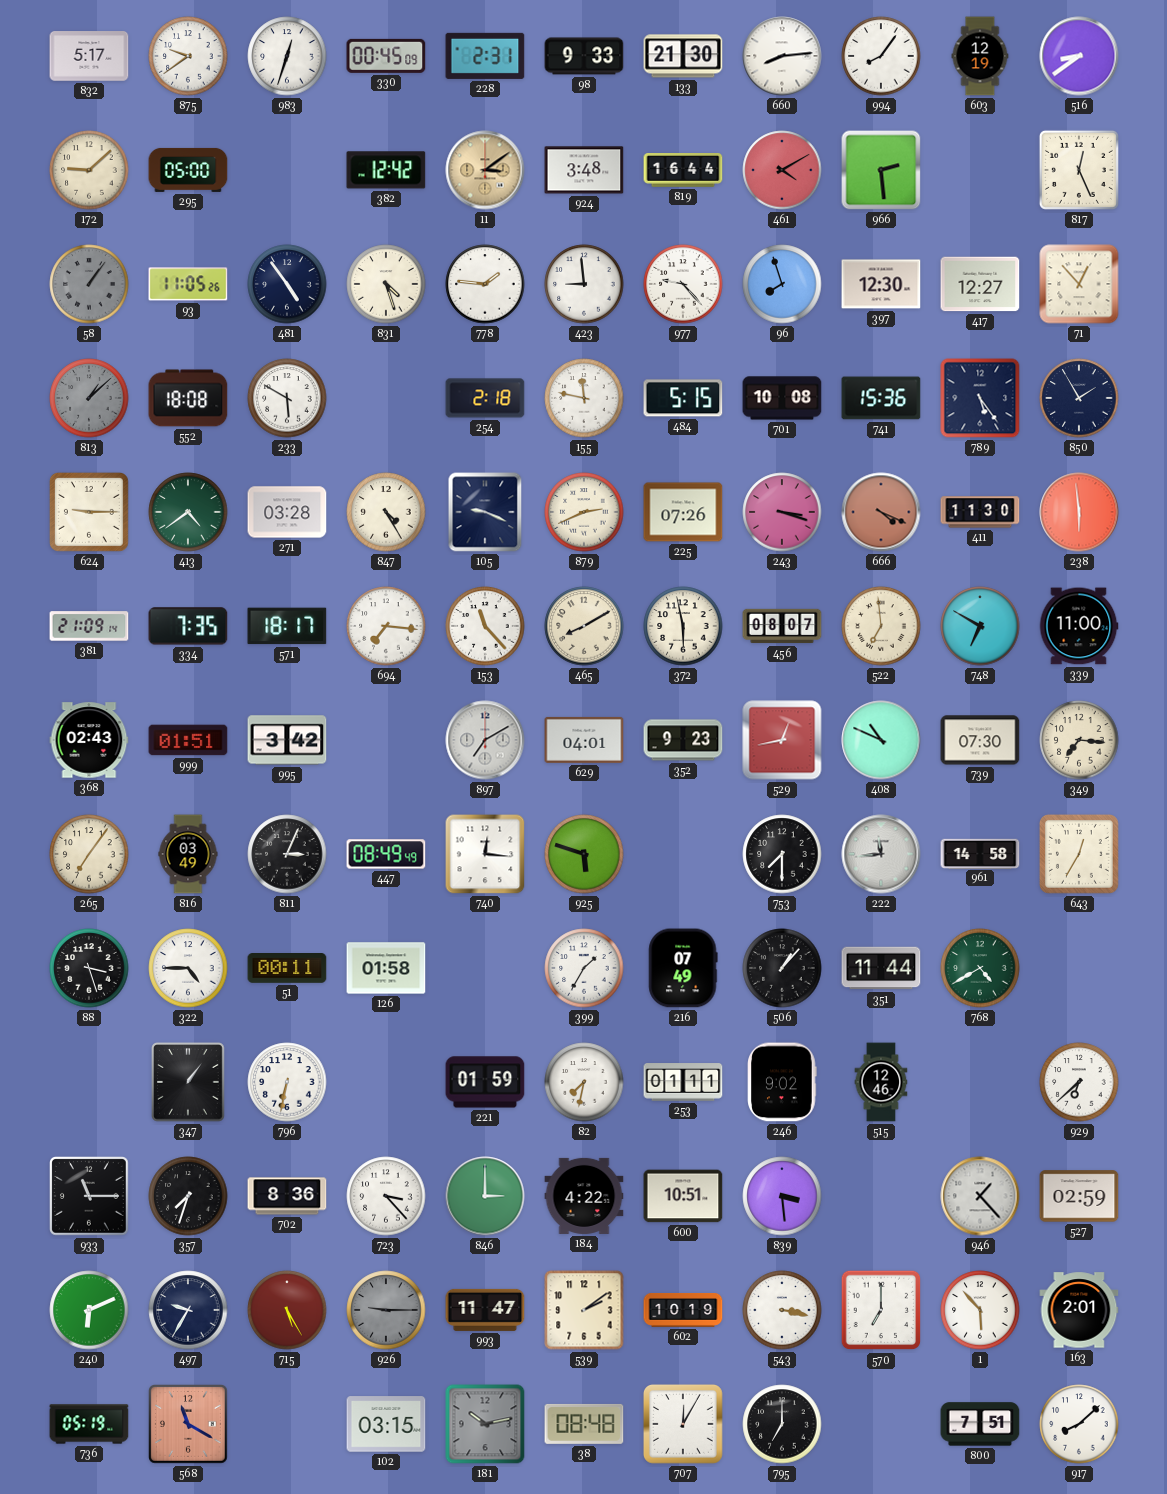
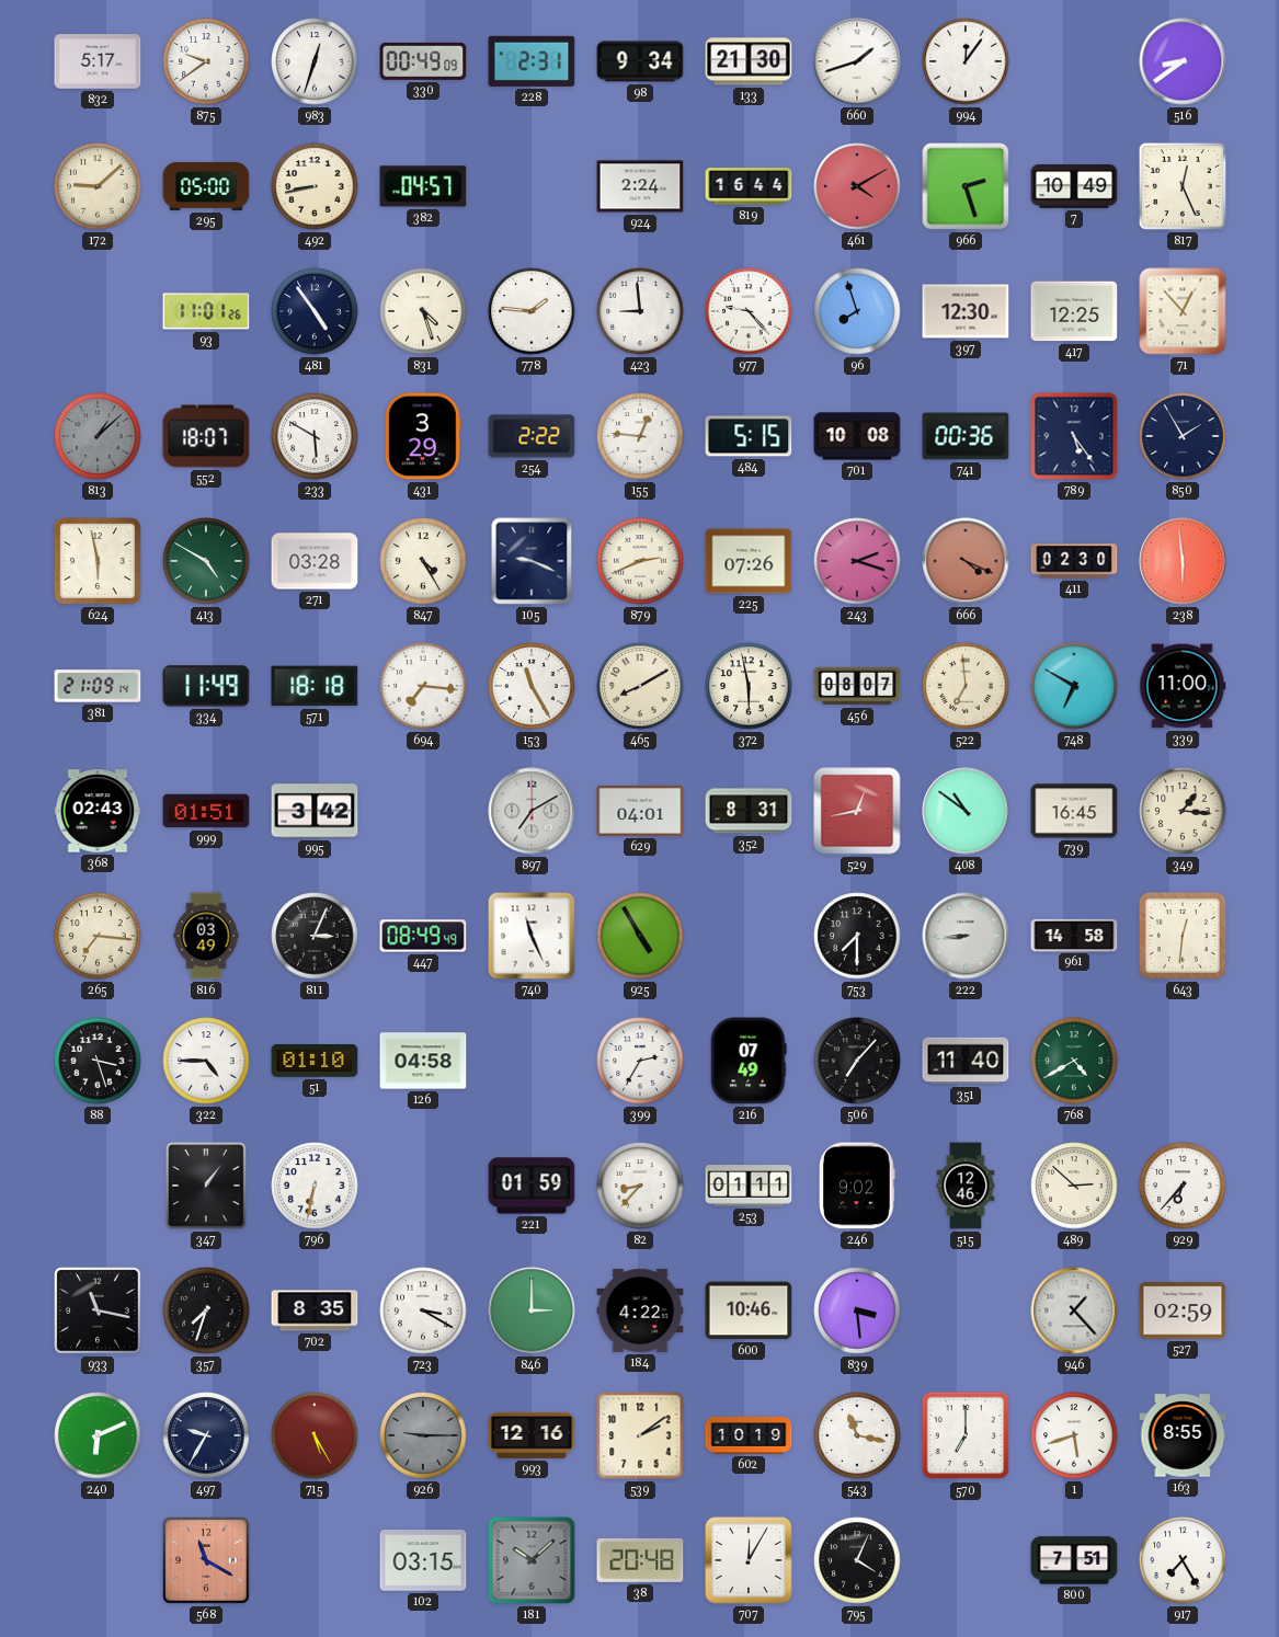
330: 00:45 -> 00:49 (423, 61)
98: 9:33 -> 9:34 (640, 61)
660: 8:14 -> 1:42 (857, 61)
994: 8:06 -> 12:06 (966, 61)
603: 12:19 -> none (980, 56)
492: none -> 8:43 (315, 186)
382: 12:42 -> 04:57 (423, 186)
11: 3:09 -> none (485, 170)
924: 3:48 -> 2:24 (640, 186)
966: 2:29 -> 2:27 (966, 186)
7: none -> 10:49 (1074, 186)
58: 1:06 -> none (89, 284)
93: 11:05 -> 11:01 (206, 311)
417: 12:27 -> 12:25 (1074, 311)
552: 18:08 -> 18:07 (206, 436)
431: none -> 3:29 (423, 436)
254: 2:18 -> 2:22 (532, 436)
155: 11:47 -> 12:46 (640, 436)
741: 15:36 -> 00:36 (966, 436)
624: 9:15 -> 5:58 (98, 561)
413: 4:39 -> 4:50 (206, 561)
243: 3:18 -> 2:18 (857, 561)
411: 11:30 -> 02:30 (1074, 561)
334: 7:35 -> 11:49 (206, 686)
571: 18:17 -> 18:18 (315, 686)
153: 11:23 -> 11:25 (532, 686)
352: 9:23 -> 8:31 (749, 811)
408: 10:49 -> 10:51 (966, 811)
739: 07:30 -> 16:45 (1074, 811)
349: 7:16 -> 1:16 (1183, 811)
265: 7:06 -> 7:16 (98, 936)
740: 12:16 -> 11:26 (532, 936)
925: 5:48 -> 4:55 (640, 936)
222: 11:44 -> 8:44 (966, 936)
643: 12:35 -> 12:31 (1183, 936)
51: 00:11 -> 01:10 (315, 1062)
126: 01:58 -> 04:58 (423, 1061)
399: 1:35 -> 2:35 (640, 1061)
506: 1:07 -> 7:07 (857, 1061)
351: 11:44 -> 11:40 (966, 1061)
82: 7:32 -> 8:37 (640, 1186)
489: none -> 2:52 (1074, 1186)
929: 6:38 -> 6:37 (1183, 1186)
933: 11:15 -> 11:17 (99, 1312)
702: 8:36 -> 8:35 (315, 1310)
723: 3:23 -> 3:20 (423, 1310)
600: 10:51 -> 10:46 (749, 1310)
993: 11:47 -> 12:16 (532, 1435)
543: 3:17 -> 11:17 (857, 1435)
1: 5:53 -> 5:42 (1074, 1435)
163: 2:01 -> 8:55 (1183, 1435)
736: 05:19 -> none (89, 1424)
181: 10:13 -> 10:08 (532, 1560)
38: 08:48 -> 20:48 (640, 1560)
795: 7:00 -> 4:04 (857, 1560)
917: 8:08 -> 7:25 (1183, 1560)
